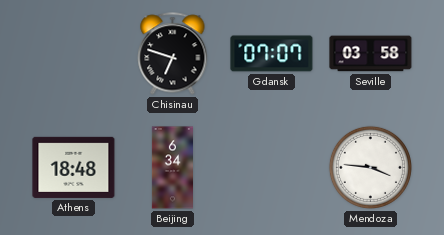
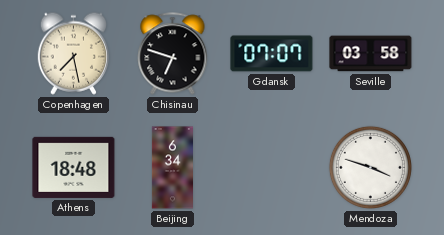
Copenhagen: none -> 7:28 (74, 53)
Mendoza: 3:46 -> 3:48 (370, 167)
